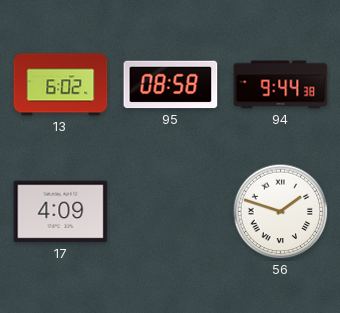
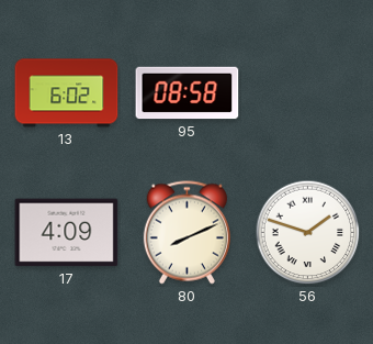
94: 9:44 -> none (281, 85)
80: none -> 8:11 (187, 233)
